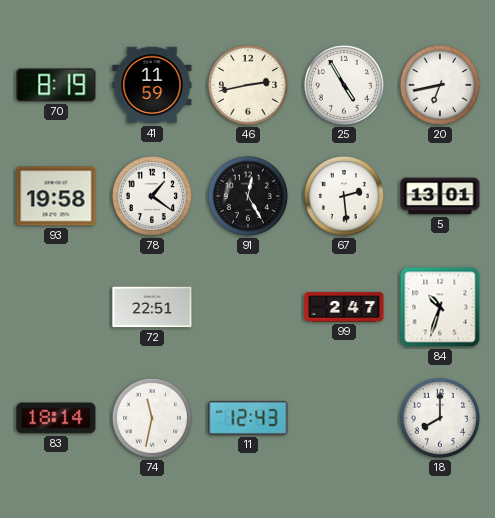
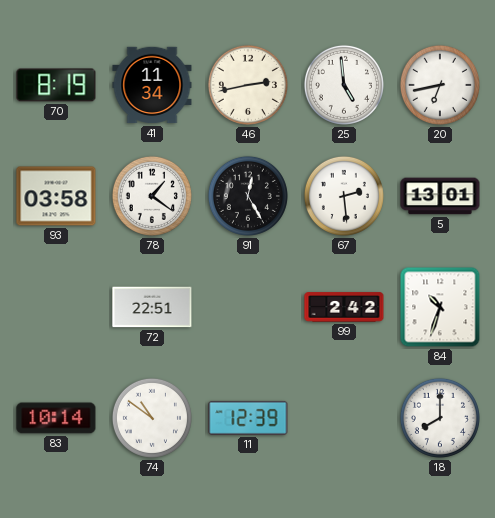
41: 11:59 -> 11:34 (152, 85)
25: 4:55 -> 4:59 (344, 85)
93: 19:58 -> 03:58 (56, 196)
99: 2:47 -> 2:42 (344, 307)
83: 18:14 -> 10:14 (56, 418)
74: 11:32 -> 10:51 (152, 418)
11: 12:43 -> 12:39 (248, 418)
